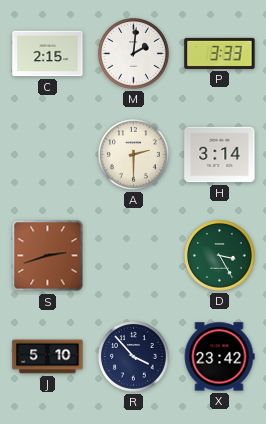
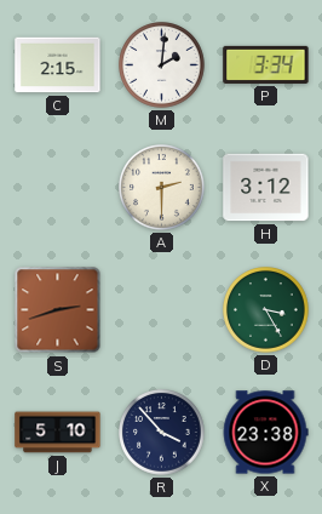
P: 3:33 -> 3:34 (266, 64)
H: 3:14 -> 3:12 (266, 188)
X: 23:42 -> 23:38 (265, 433)
